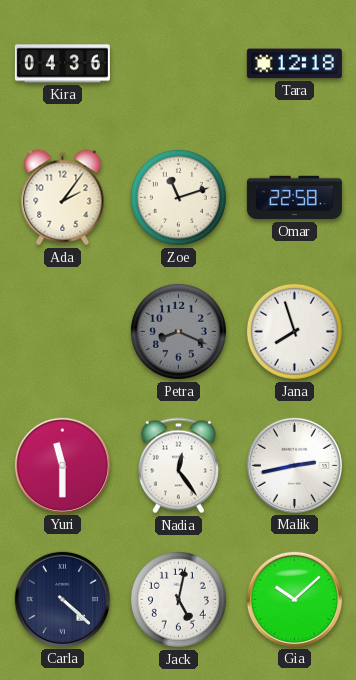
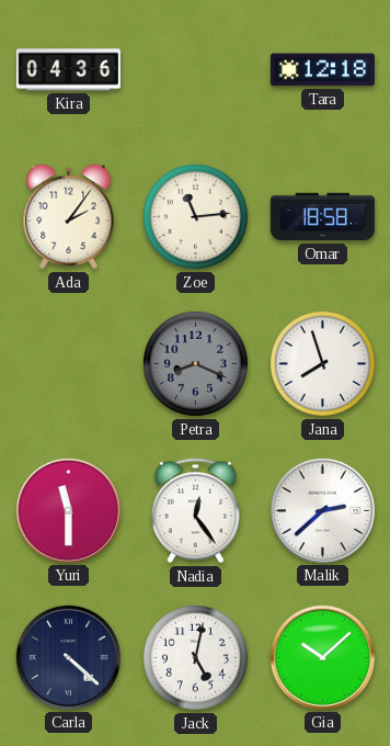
Zoe: 11:12 -> 11:14 (195, 216)
Omar: 22:58 -> 18:58 (322, 217)
Malik: 2:43 -> 2:38 (322, 510)
